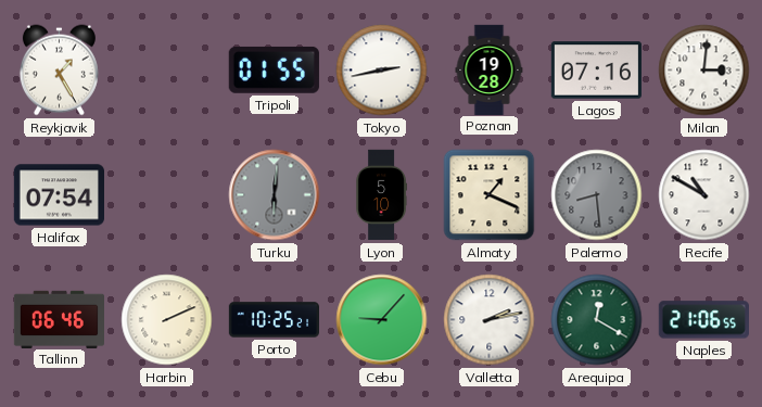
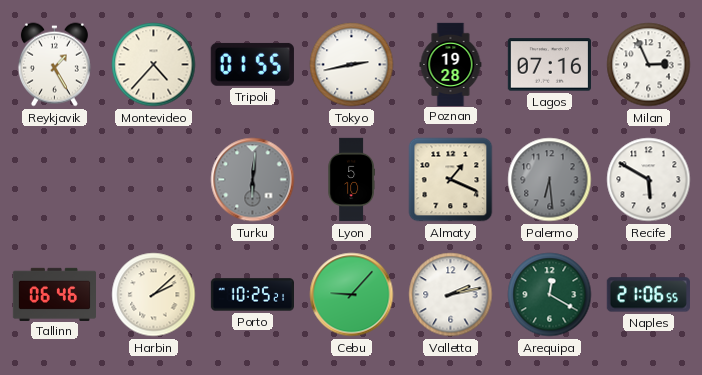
Montevideo: none -> 4:37 (154, 65)
Milan: 3:01 -> 2:56 (649, 65)
Halifax: 07:54 -> none (59, 195)
Palermo: 8:29 -> 6:29 (550, 180)
Recife: 10:50 -> 5:50 (649, 180)
Harbin: 2:11 -> 2:08 (154, 295)
